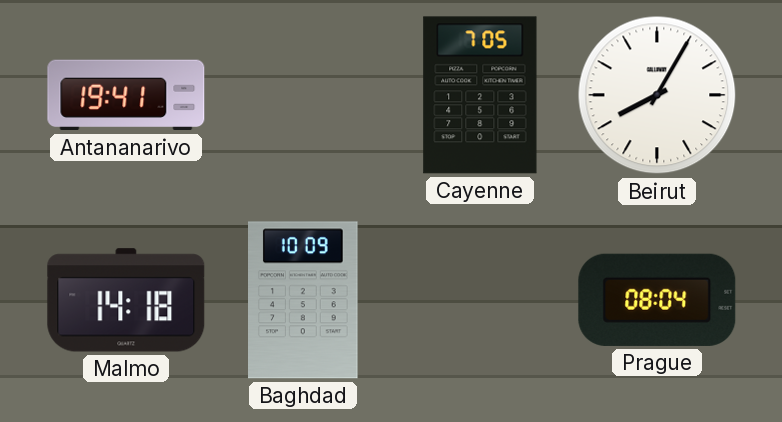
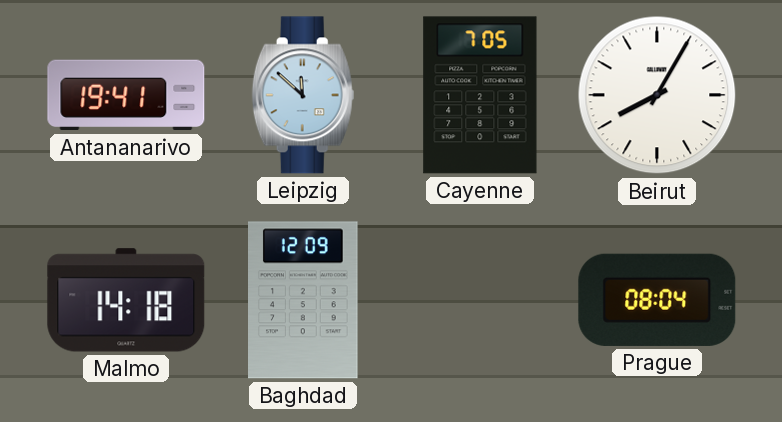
Leipzig: none -> 11:52 (303, 95)
Baghdad: 10:09 -> 12:09 (304, 300)
